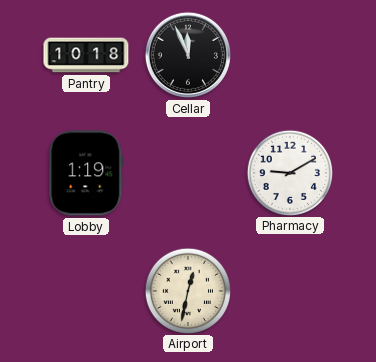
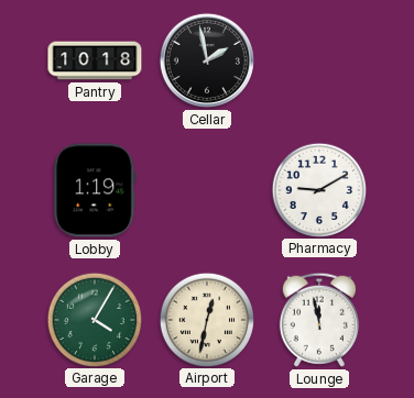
Cellar: 11:56 -> 1:58 (207, 60)
Garage: none -> 4:05 (94, 319)
Lounge: none -> 11:58 (319, 320)
